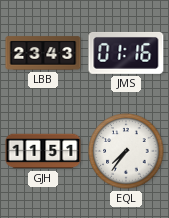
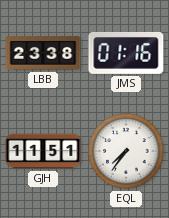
LBB: 23:43 -> 23:38 (43, 53)
